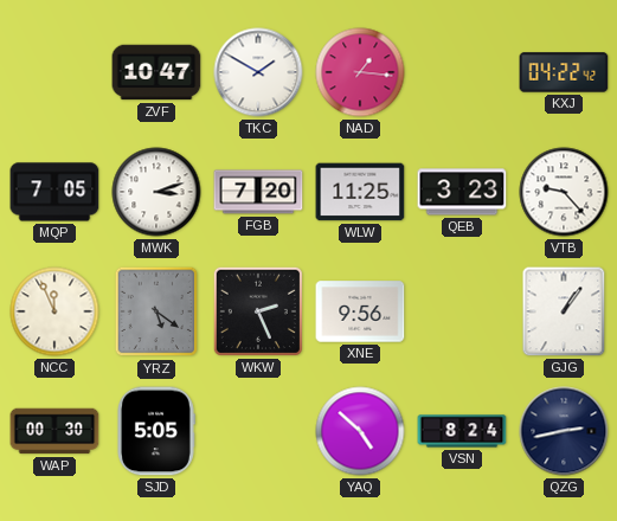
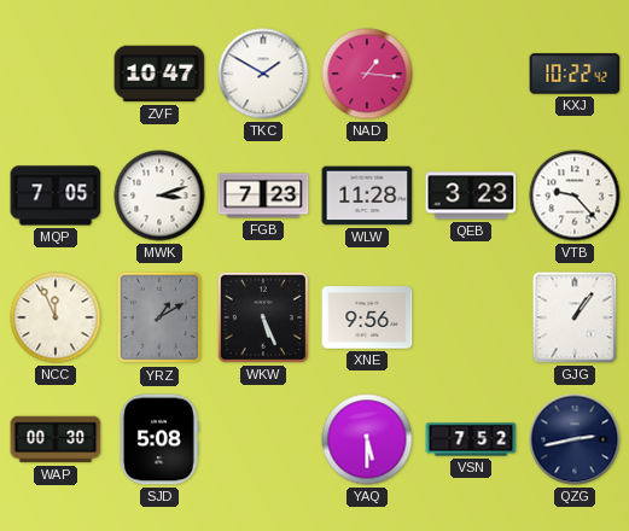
KXJ: 04:22 -> 10:22 (575, 74)
FGB: 7:20 -> 7:23 (263, 196)
WLW: 11:25 -> 11:28 (367, 196)
YRZ: 5:21 -> 1:10 (159, 317)
WKW: 2:26 -> 5:26 (263, 317)
SJD: 5:05 -> 5:08 (159, 439)
YAQ: 4:52 -> 5:30 (367, 439)
VSN: 8:24 -> 7:52 (471, 439)
